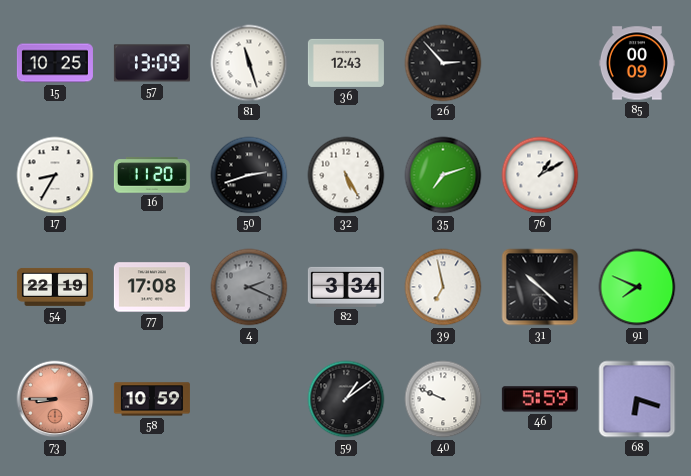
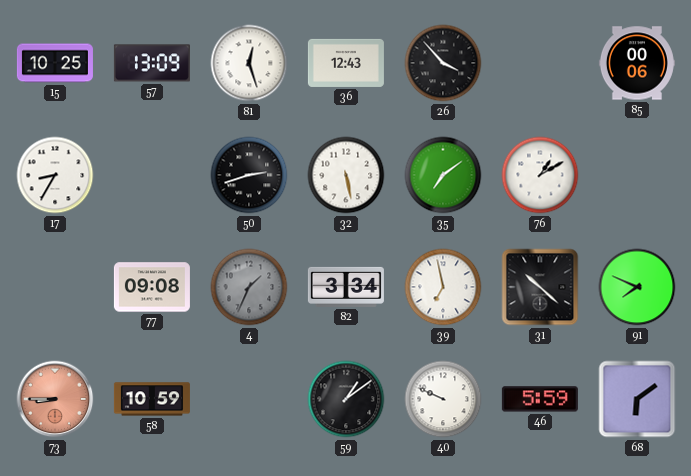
81: 11:27 -> 12:27 (249, 63)
26: 2:53 -> 3:53 (443, 63)
85: 00:09 -> 00:06 (637, 63)
16: 11:20 -> none (152, 175)
32: 5:25 -> 5:28 (346, 175)
35: 7:12 -> 7:09 (443, 175)
54: 22:19 -> none (55, 287)
77: 17:08 -> 09:08 (152, 287)
4: 2:19 -> 1:34 (249, 287)
68: 6:18 -> 6:09 (637, 399)
